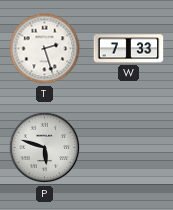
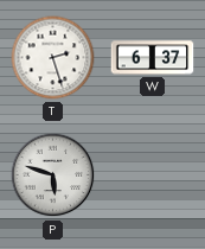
W: 7:33 -> 6:37 (153, 58)
